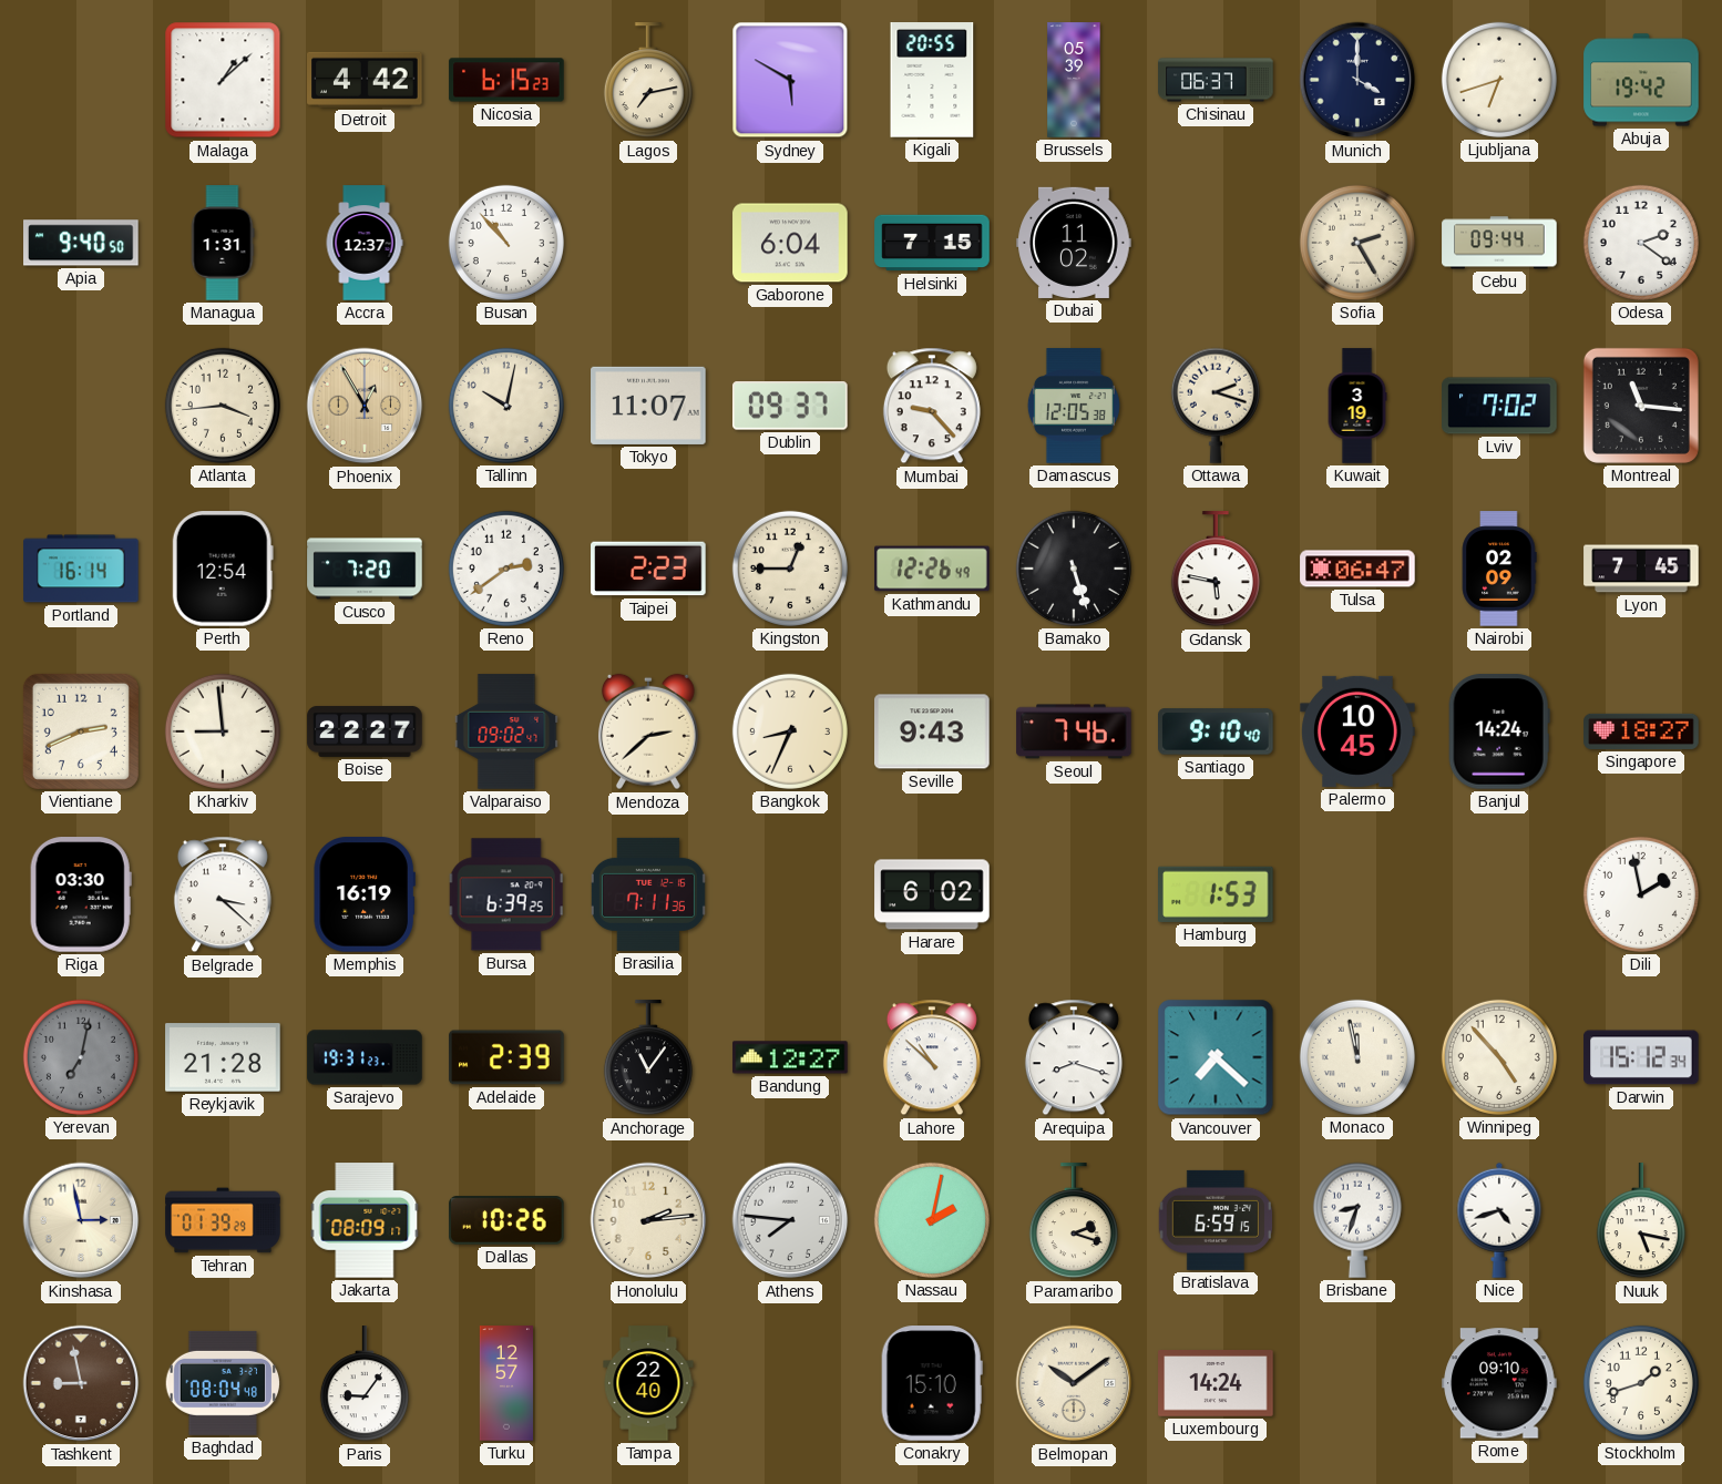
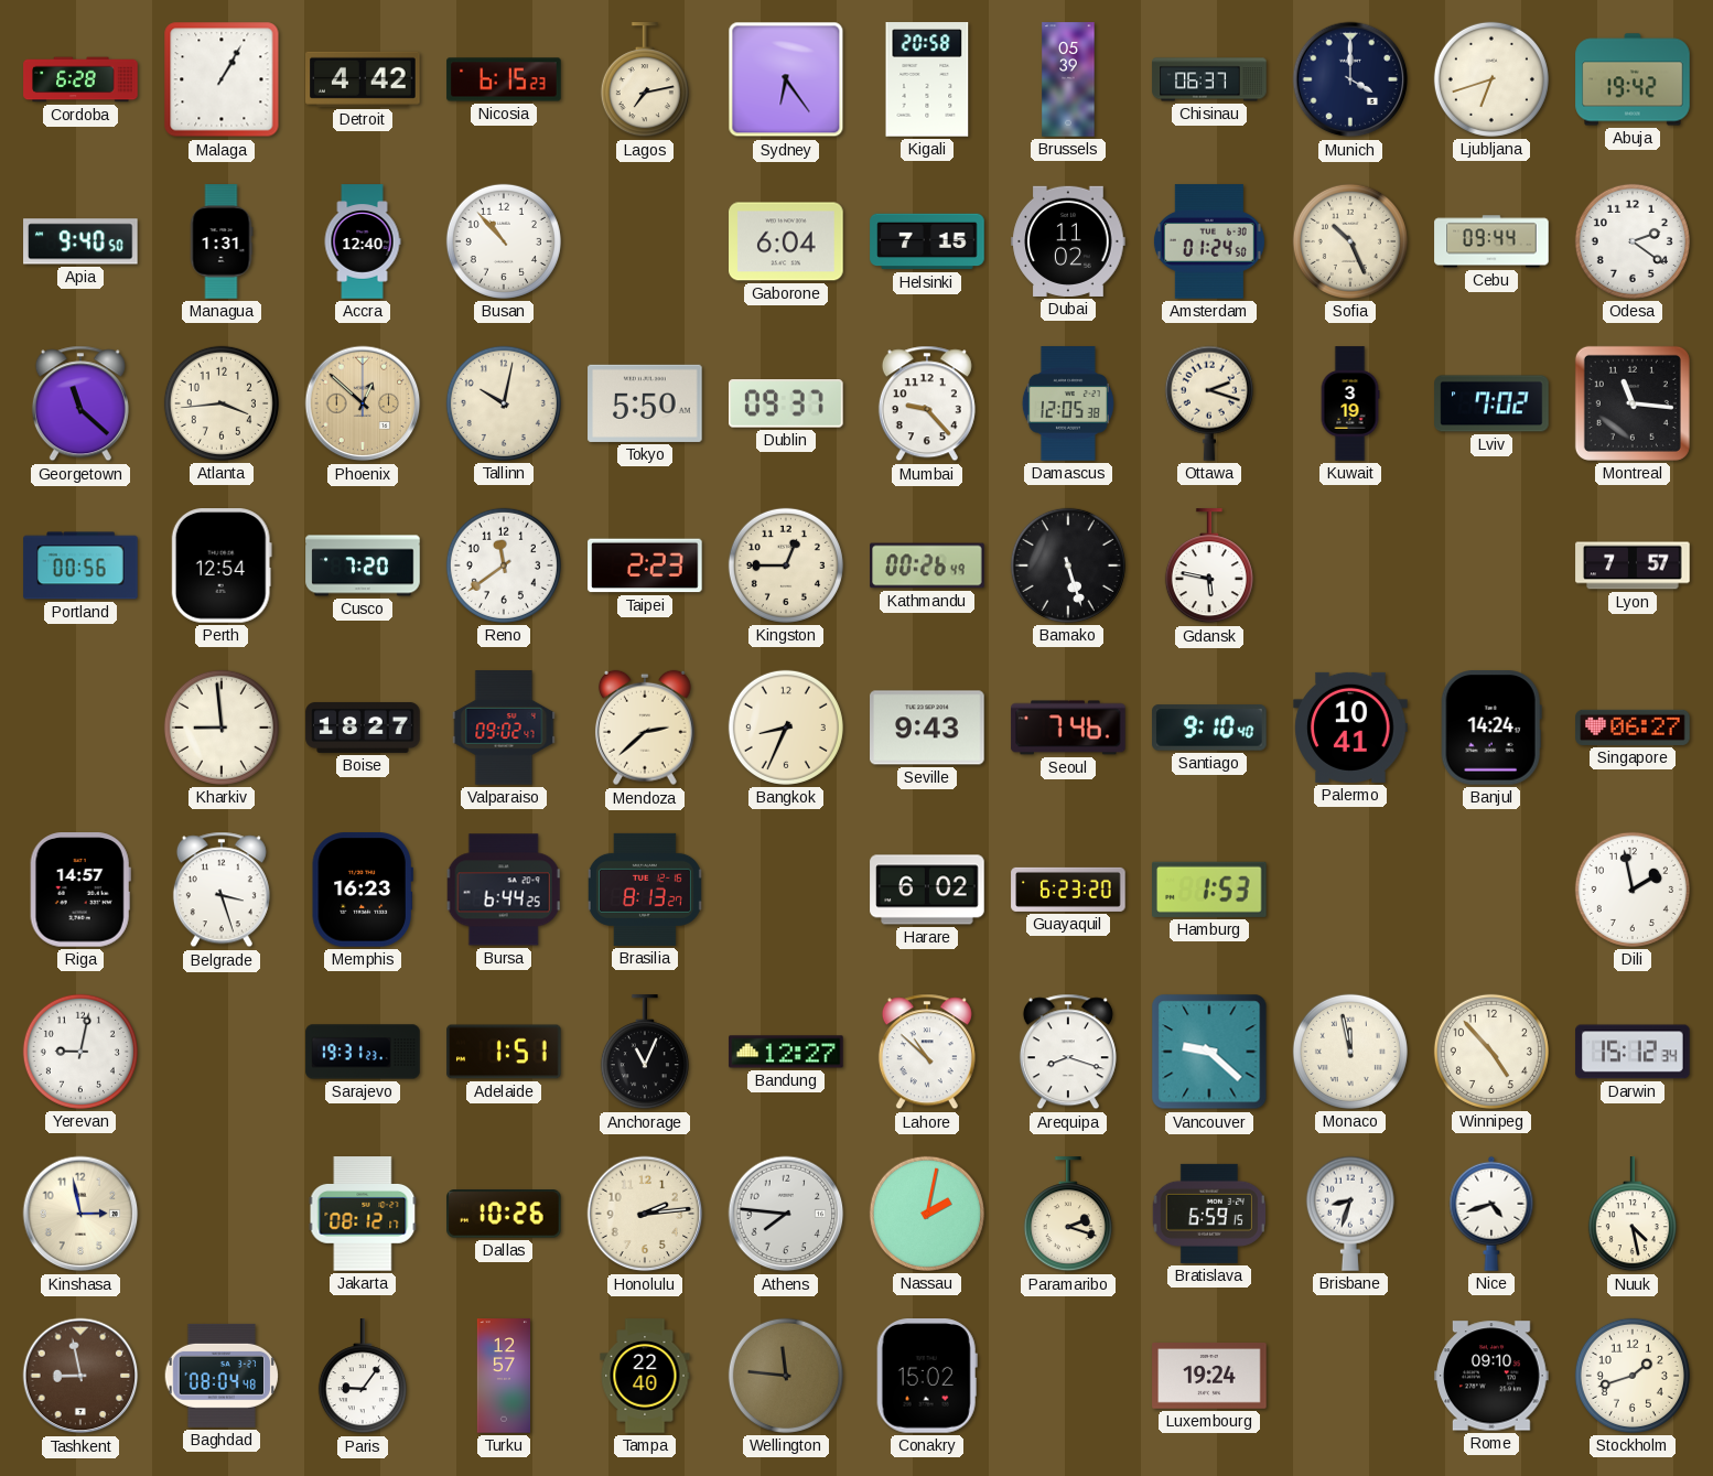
Cordoba: none -> 6:28 (80, 79)
Malaga: 1:08 -> 1:05 (222, 79)
Sydney: 5:50 -> 6:24 (786, 79)
Kigali: 20:55 -> 20:58 (927, 79)
Accra: 12:37 -> 12:40 (363, 241)
Amsterdam: none -> 01:24 (1209, 241)
Sofia: 2:25 -> 10:26 (1350, 241)
Georgetown: none -> 11:22 (80, 403)
Phoenix: 12:55 -> 12:52 (363, 403)
Tokyo: 11:07 -> 5:50 (645, 403)
Portland: 16:14 -> 00:56 (80, 565)
Reno: 2:39 -> 11:39 (504, 565)
Kathmandu: 12:26 -> 00:26 (927, 565)
Tulsa: 06:47 -> none (1357, 569)
Nairobi: 02:09 -> none (1499, 569)
Lyon: 7:45 -> 7:57 (1633, 565)
Vientiane: 2:41 -> none (81, 731)
Boise: 22:27 -> 18:27 (363, 728)
Palermo: 10:45 -> 10:41 (1350, 728)
Singapore: 18:27 -> 06:27 (1633, 728)
Riga: 03:30 -> 14:57 (80, 890)
Belgrade: 3:22 -> 3:27 (222, 890)
Memphis: 16:19 -> 16:23 (363, 890)
Bursa: 6:39 -> 6:44 (504, 890)
Brasilia: 7:11 -> 8:13 (645, 890)
Guayaquil: none -> 6:23 (1068, 890)
Yerevan: 7:02 -> 9:02 (80, 1052)
Yerevan dial: grey -> white (80, 1052)
Reykjavik: 21:28 -> none (223, 1057)
Adelaide: 2:39 -> 1:51 (504, 1052)
Anchorage: 11:06 -> 11:04 (645, 1053)
Vancouver: 7:22 -> 9:22 (1209, 1052)
Tehran: 01:39 -> none (223, 1220)
Jakarta: 08:09 -> 08:12 (363, 1214)
Nuuk: 5:17 -> 4:28 (1633, 1215)
Wellington: none -> 11:46 (786, 1376)
Conakry: 15:10 -> 15:02 (927, 1376)
Belmopan: 10:09 -> none (1074, 1383)
Luxembourg: 14:24 -> 19:24 (1209, 1377)
